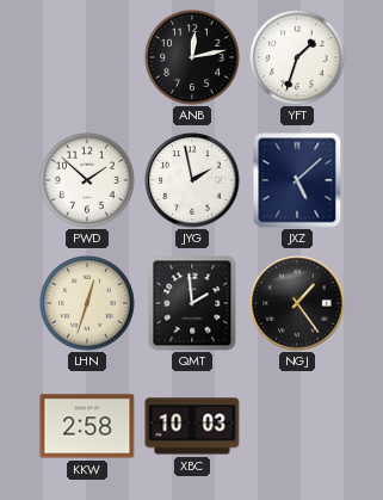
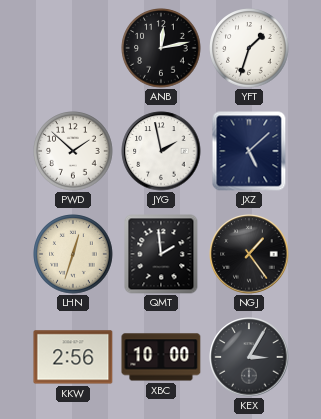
KKW: 2:58 -> 2:56 (73, 357)
XBC: 10:03 -> 10:00 (161, 357)
KEX: none -> 3:05 (249, 357)
